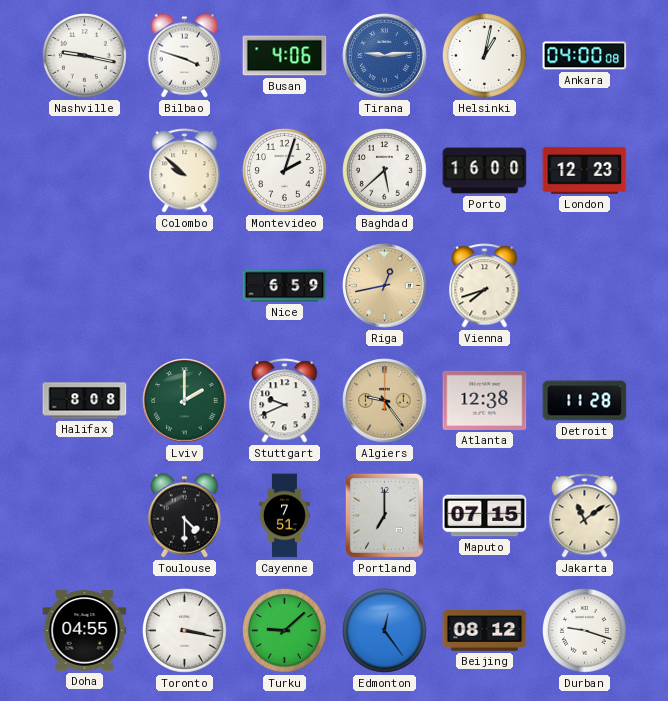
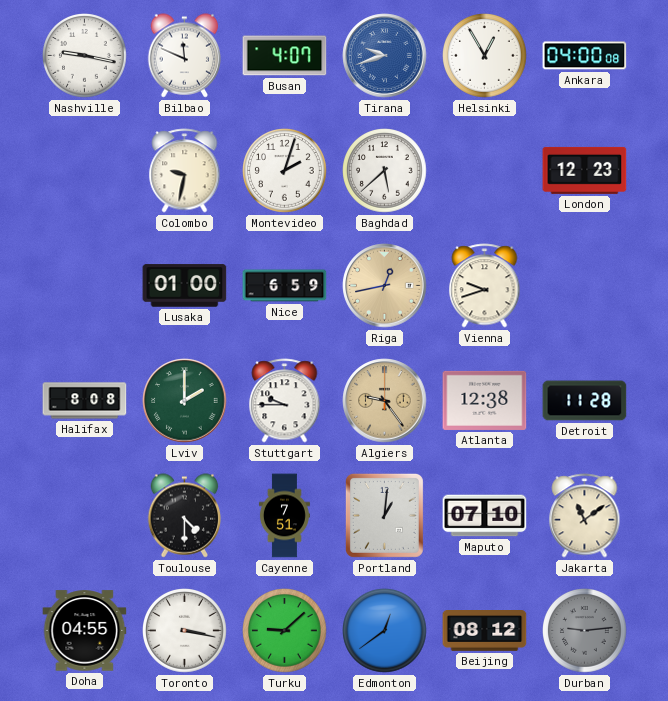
Bilbao: 3:48 -> 11:49 (185, 56)
Busan: 4:06 -> 4:07 (285, 56)
Tirana: 9:14 -> 9:42 (385, 56)
Helsinki: 1:02 -> 12:55 (485, 56)
Colombo: 9:52 -> 9:32 (185, 171)
Porto: 16:00 -> none (485, 171)
Lusaka: none -> 01:00 (185, 286)
Vienna: 7:42 -> 9:42 (485, 286)
Stuttgart: 9:41 -> 9:45 (285, 401)
Portland: 7:00 -> 1:01 (384, 515)
Maputo: 07:15 -> 07:10 (485, 516)
Edmonton: 12:24 -> 12:39 (385, 631)
Durban: 9:18 -> 9:14 (585, 631)
Durban dial: white -> grey (585, 631)
